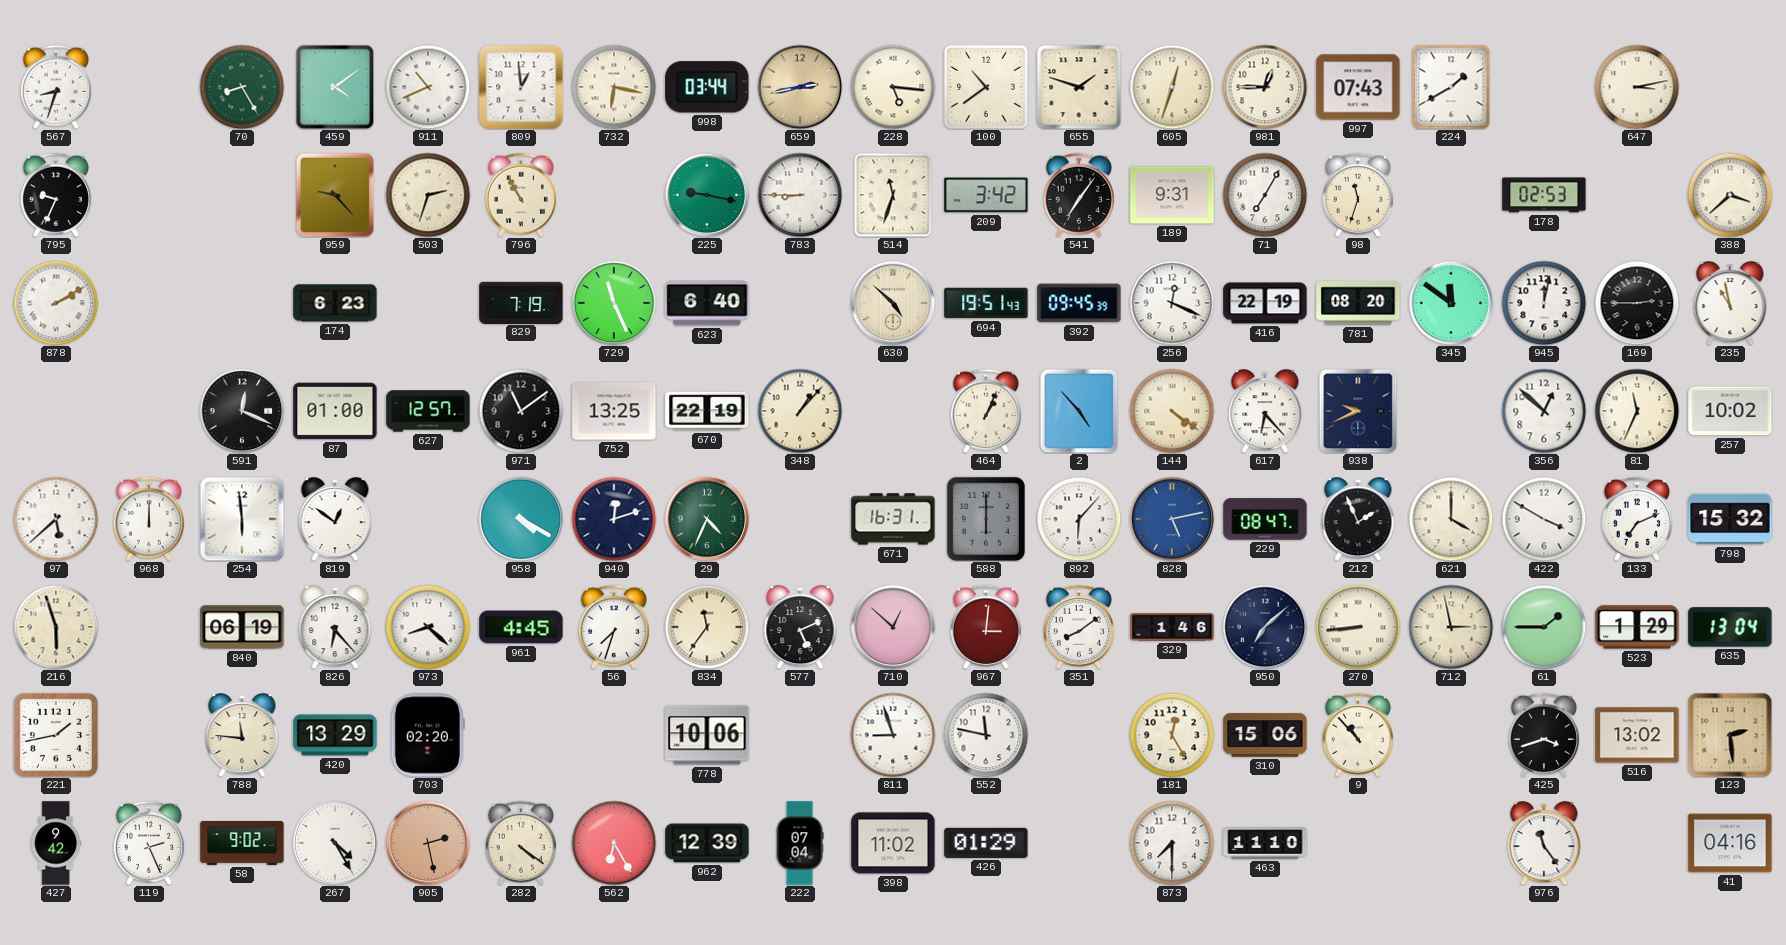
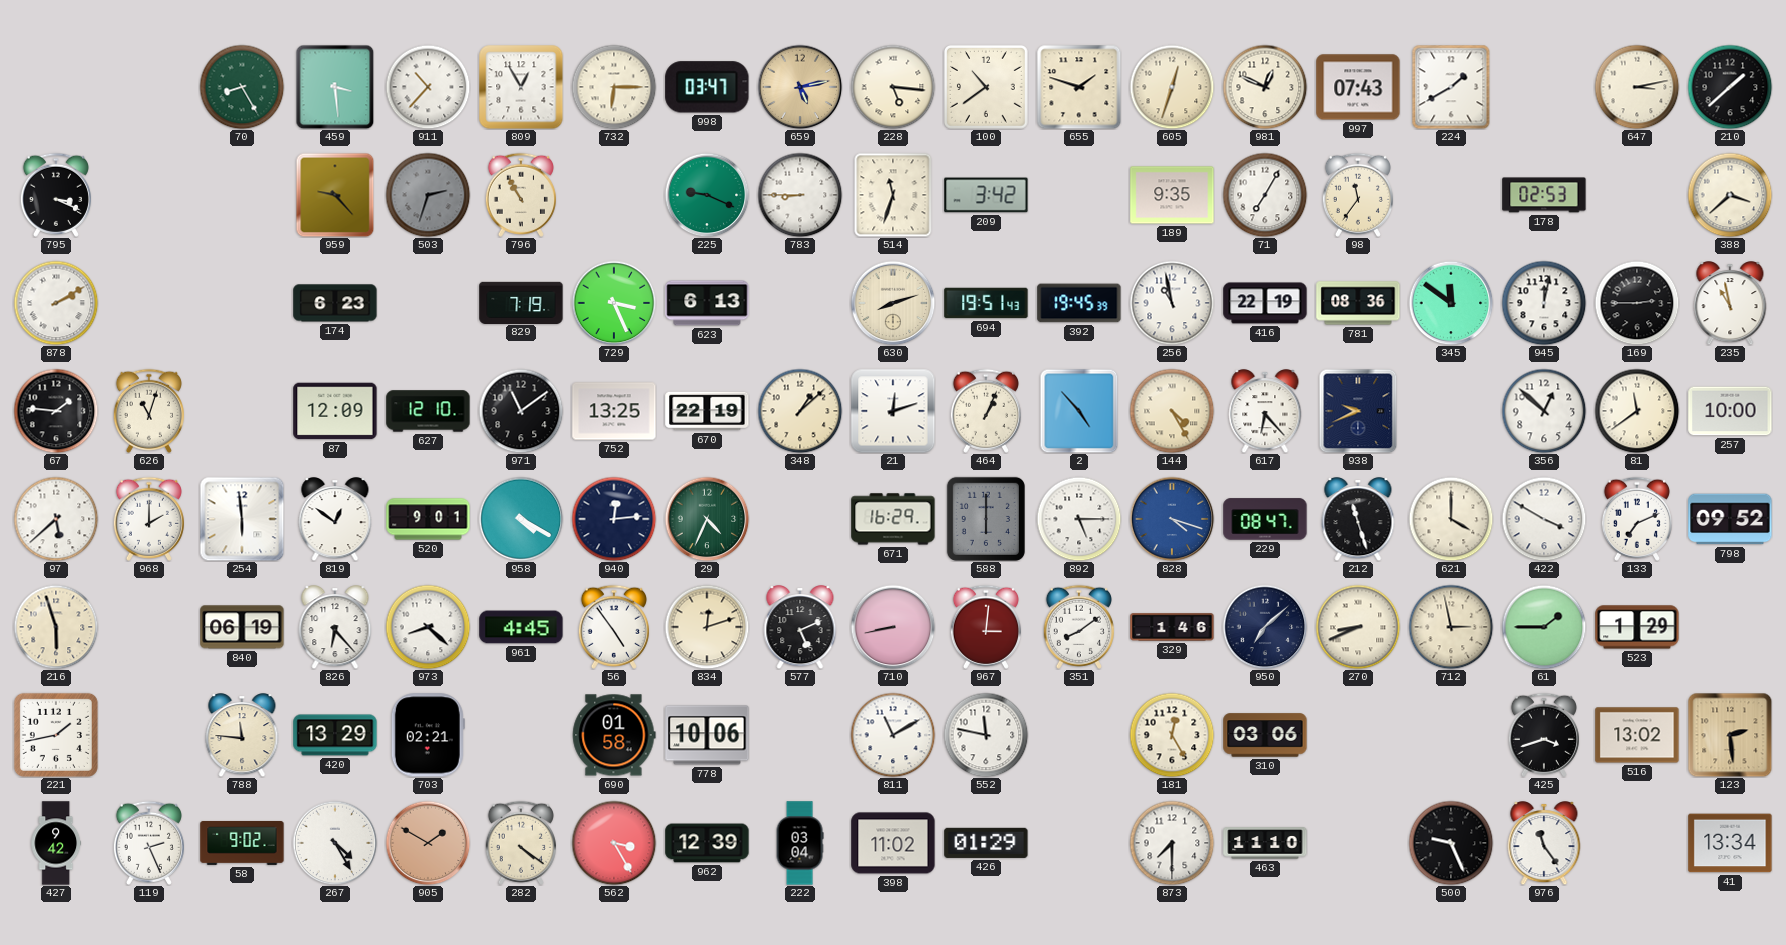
567: 8:33 -> none (56, 87)
459: 4:09 -> 3:29 (335, 87)
911: 10:41 -> 10:37 (428, 87)
809: 12:59 -> 12:55 (521, 87)
732: 6:17 -> 6:15 (614, 87)
998: 03:44 -> 03:47 (707, 87)
659: 2:43 -> 5:13 (800, 87)
981: 12:45 -> 12:49 (1265, 87)
210: none -> 1:38 (1730, 87)
795: 9:34 -> 3:19 (56, 195)
503 dial: cream -> grey (428, 195)
225: 9:17 -> 9:19 (707, 195)
541: 7:06 -> none (1079, 195)
189: 9:31 -> 9:35 (1172, 195)
98: 11:33 -> 11:36 (1358, 195)
729: 11:26 -> 3:26 (614, 303)
623: 6:40 -> 6:13 (707, 303)
630: 4:52 -> 8:12 (893, 303)
392: 09:45 -> 19:45 (1079, 303)
256: 12:19 -> 10:58 (1172, 303)
781: 08:20 -> 08:36 (1358, 303)
67: none -> 1:46 (56, 411)
626: none -> 11:03 (149, 411)
591: 12:19 -> none (242, 411)
87: 01:00 -> 12:09 (335, 411)
627: 12:57 -> 12:10 (428, 411)
348: 1:07 -> 1:08 (800, 411)
21: none -> 12:12 (893, 411)
144: 4:21 -> 4:25 (1172, 411)
81: 11:34 -> 11:39 (1637, 411)
257: 10:02 -> 10:00 (1730, 411)
968: 12:00 -> 2:00 (149, 519)
520: none -> 9:01 (428, 519)
940: 12:12 -> 12:14 (614, 519)
671: 16:31 -> 16:29 (893, 519)
892: 6:07 -> 5:15 (1079, 519)
828: 5:13 -> 4:18 (1172, 519)
212: 1:56 -> 11:27 (1358, 519)
798: 15:32 -> 09:52 (1730, 519)
56: 7:33 -> 4:54 (614, 627)
834: 11:36 -> 12:12 (707, 627)
710: 12:52 -> 8:43 (893, 627)
270: 8:44 -> 8:41 (1358, 627)
635: 13:04 -> none (1730, 627)
703: 02:20 -> 02:21 (428, 735)
690: none -> 01:58 (614, 735)
811: 8:57 -> 11:10 (893, 735)
310: 15:06 -> 03:06 (1265, 735)
9: 10:53 -> none (1358, 735)
905: 2:28 -> 1:50 (428, 843)
562: 6:25 -> 3:25 (614, 843)
222: 07:04 -> 03:04 (800, 843)
500: none -> 9:26 (1451, 843)
41: 04:16 -> 13:34 (1730, 843)
